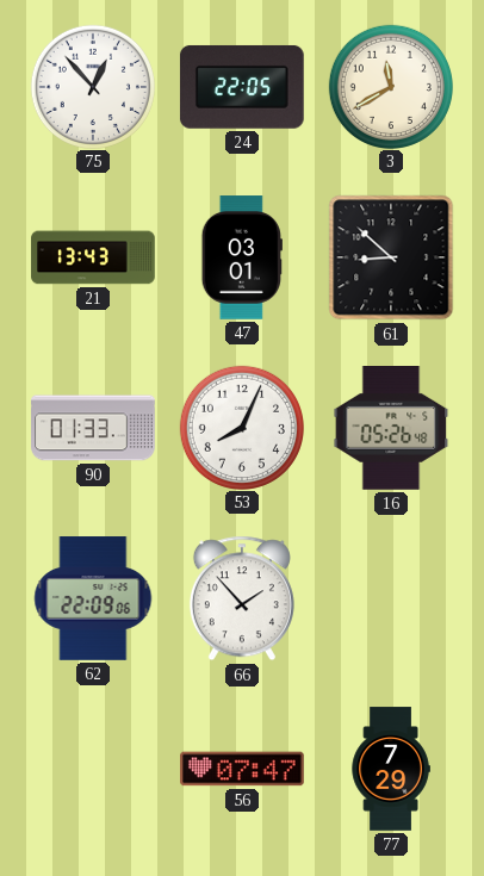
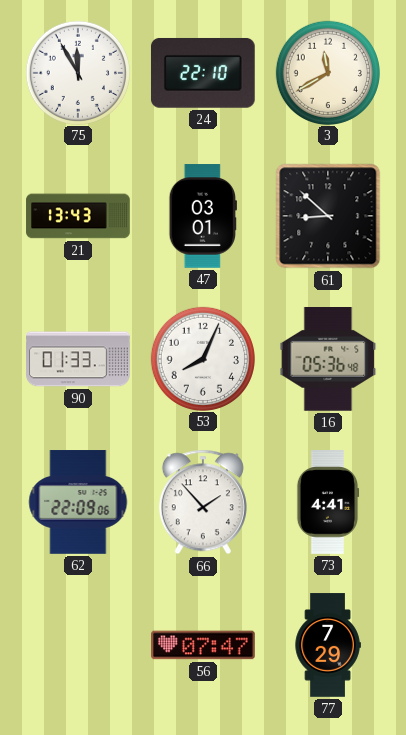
75: 12:53 -> 11:55 (78, 72)
24: 22:05 -> 22:10 (203, 73)
16: 05:26 -> 05:36 (328, 360)
73: none -> 4:41 (328, 502)
